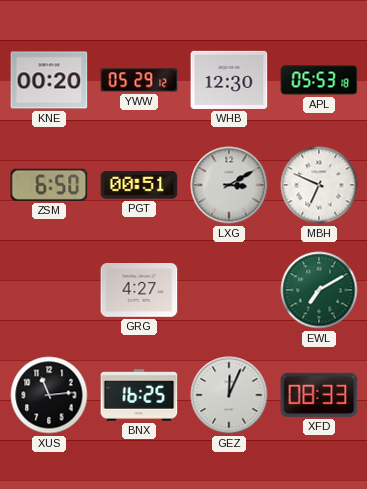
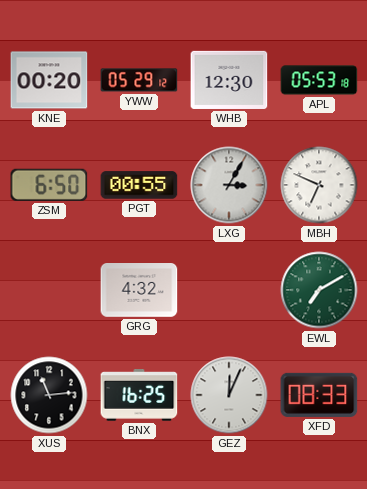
PGT: 00:51 -> 00:55 (139, 185)
LXG: 3:10 -> 3:05 (229, 185)
GRG: 4:27 -> 4:32 (139, 291)
